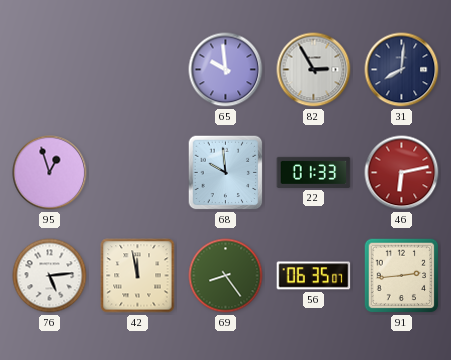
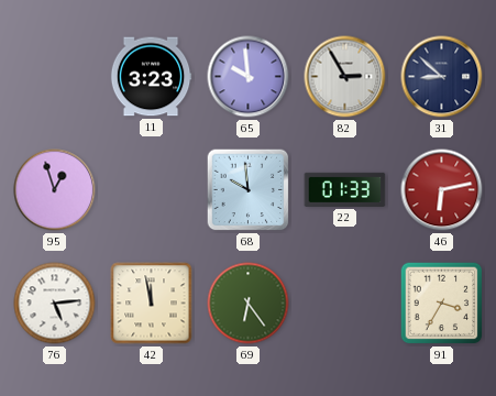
11: none -> 3:23 (151, 77)
31: 8:01 -> 8:52 (442, 77)
69: 8:24 -> 6:24 (249, 304)
56: 06:35 -> none (314, 276)
91: 2:44 -> 3:35 (442, 304)
